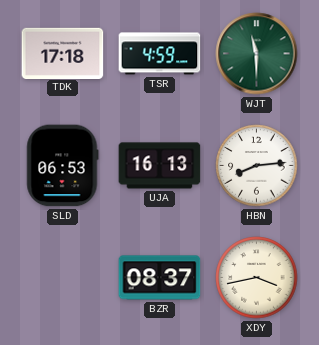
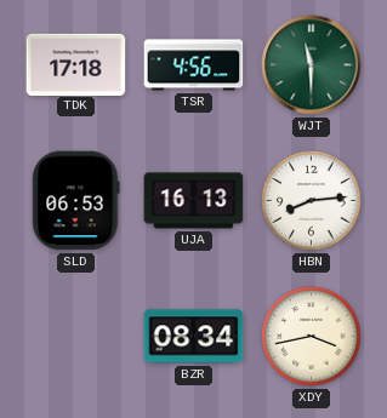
TSR: 4:59 -> 4:56 (194, 65)
BZR: 08:37 -> 08:34 (194, 337)
